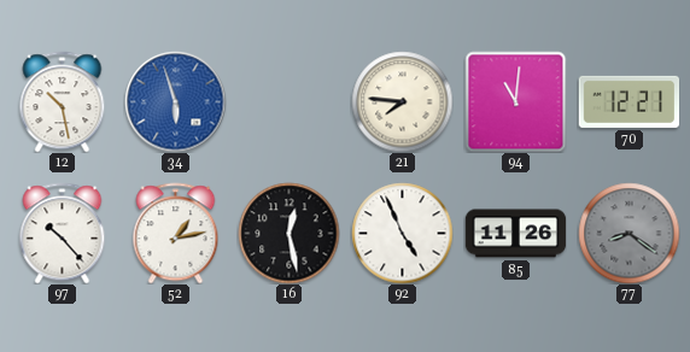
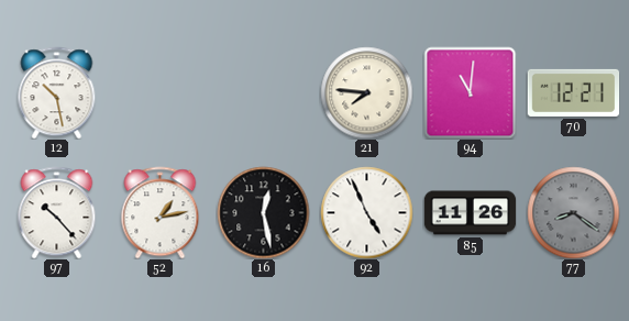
34: 5:57 -> none (175, 101)
